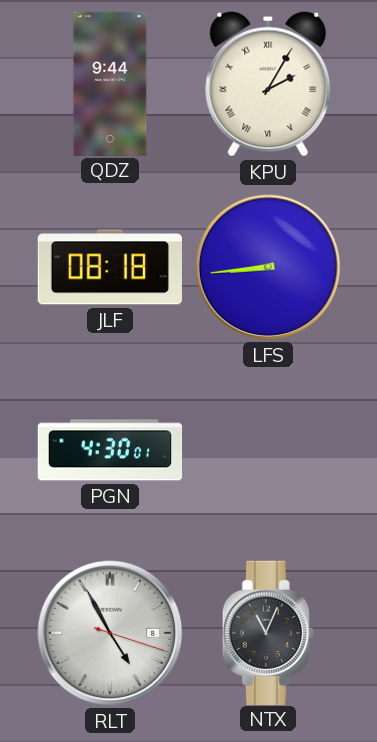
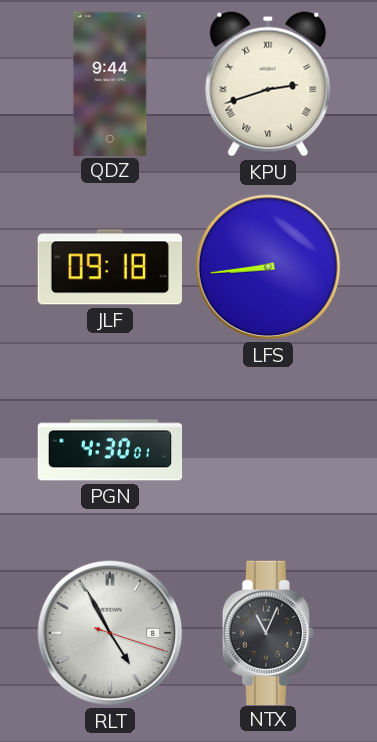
KPU: 2:05 -> 2:42 (268, 84)
JLF: 08:18 -> 09:18 (110, 267)
